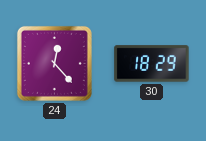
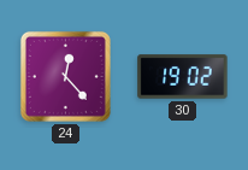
30: 18:29 -> 19:02 (183, 77)
